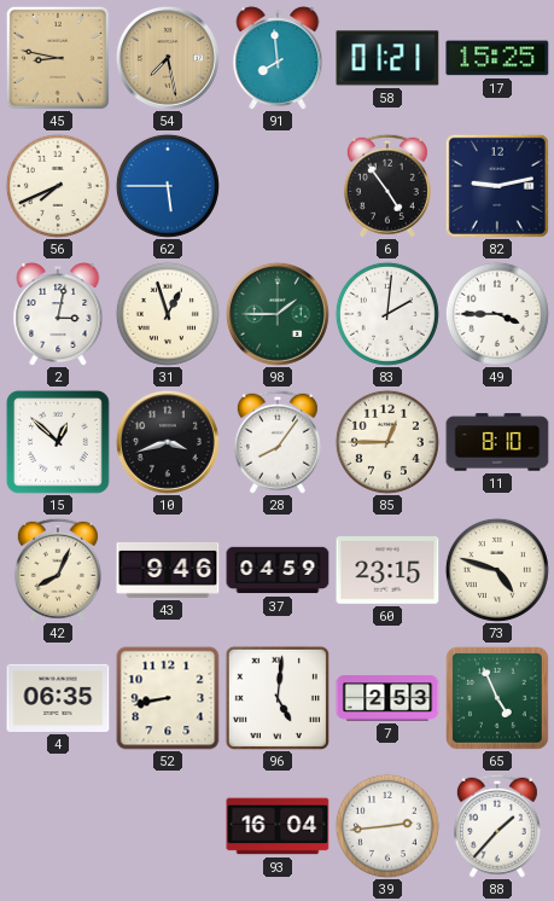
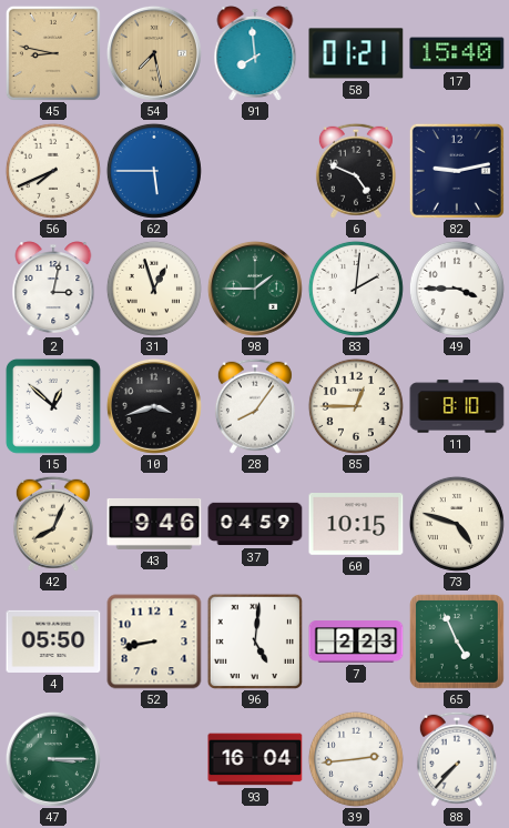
17: 15:25 -> 15:40 (457, 53)
6: 4:54 -> 4:49 (356, 171)
60: 23:15 -> 10:15 (356, 524)
4: 06:35 -> 05:50 (53, 642)
7: 2:53 -> 2:23 (356, 642)
47: none -> 3:15 (53, 759)
88: 1:37 -> 7:37 (457, 759)
